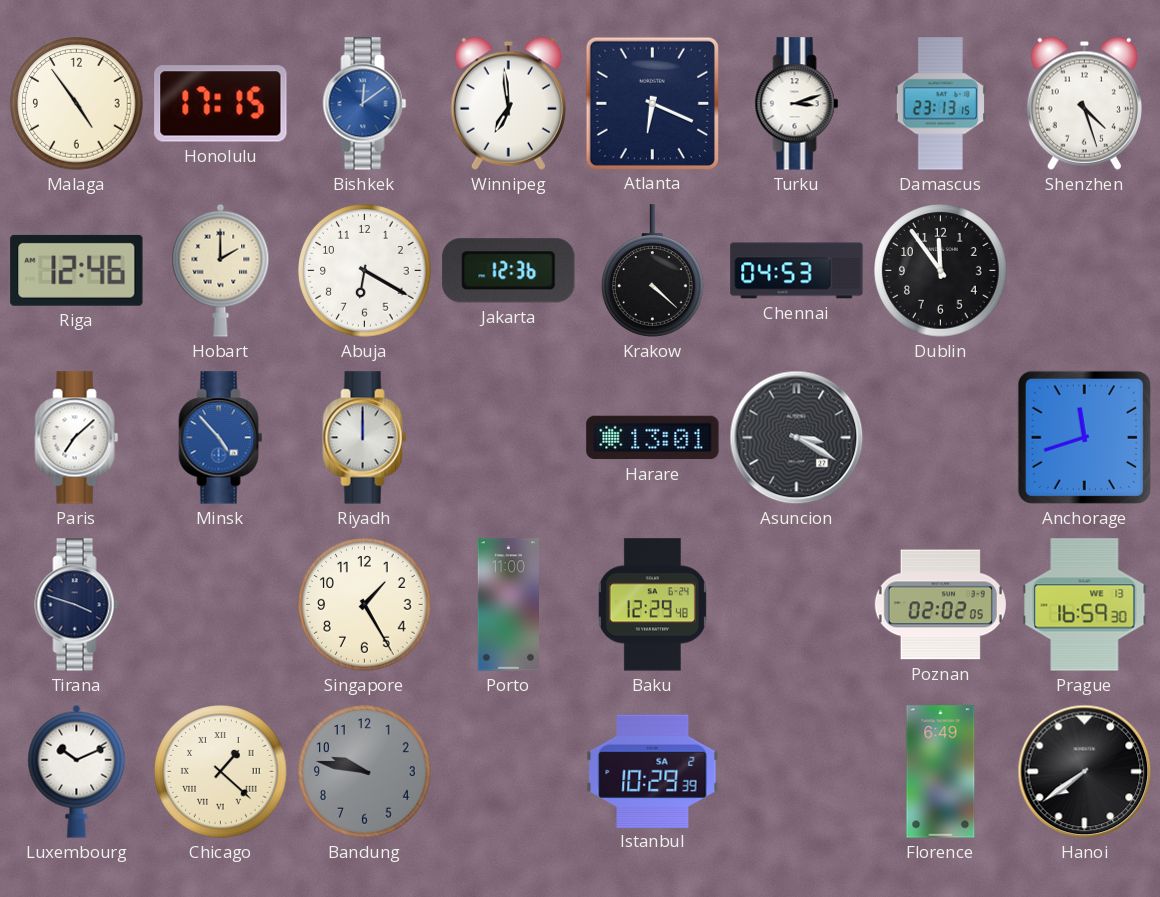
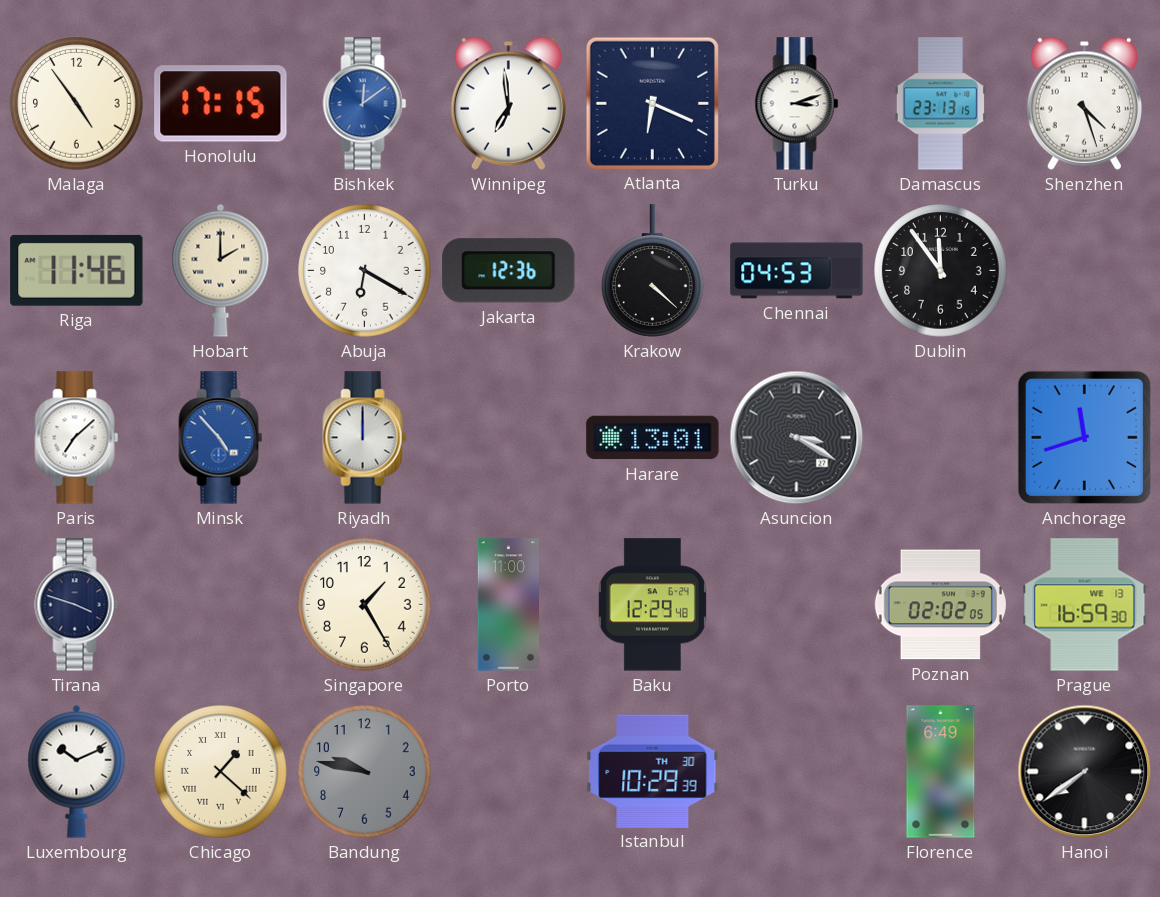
Riga: 12:46 -> 11:46 (77, 270)
Istanbul date: SA 2 -> TH 30 (653, 771)
